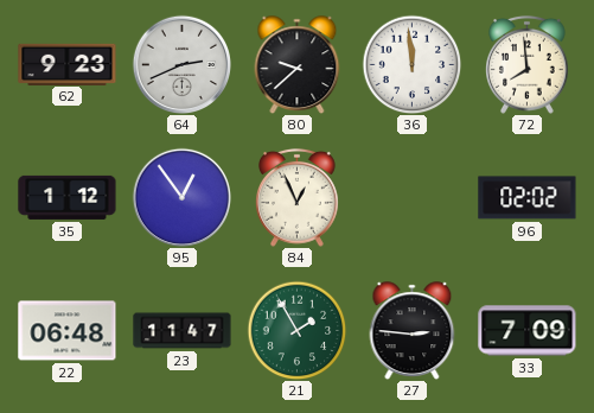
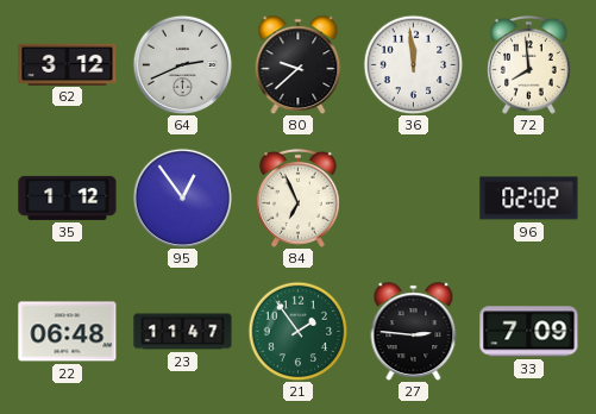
62: 9:23 -> 3:12 (68, 64)
84: 12:56 -> 6:56 (299, 197)
21: 1:55 -> 1:54 (297, 331)
